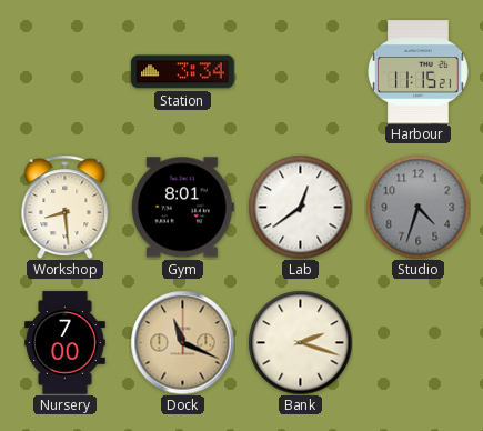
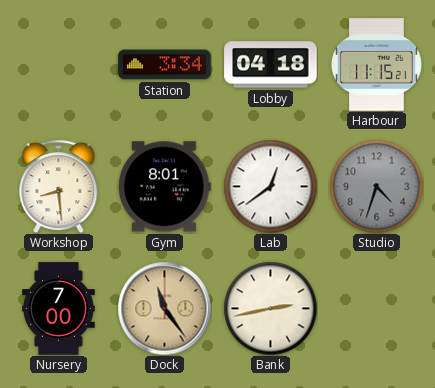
Lobby: none -> 04:18 (271, 65)
Dock: 11:19 -> 11:24 (164, 308)
Bank: 2:18 -> 2:43 (270, 308)
